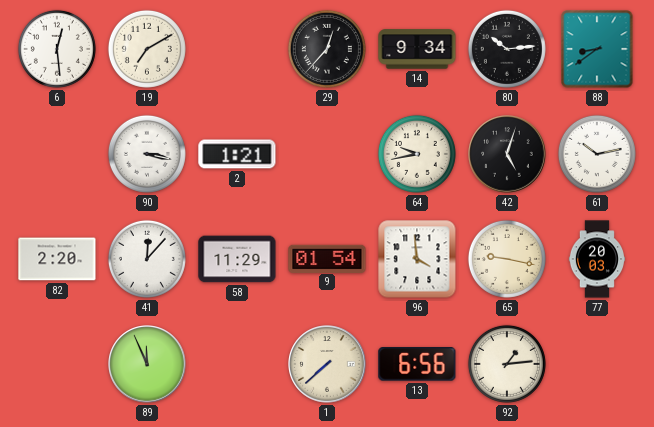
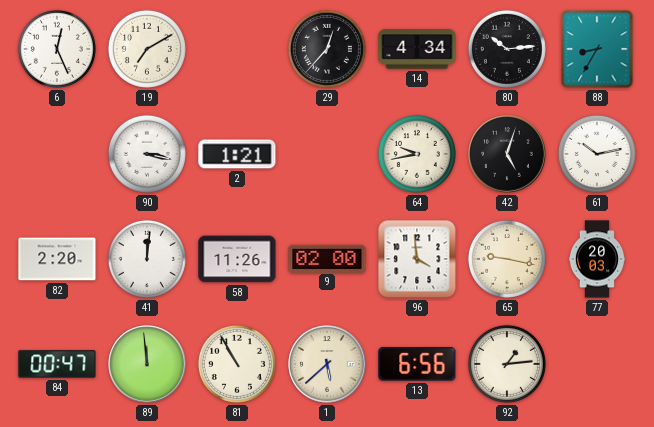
6: 12:29 -> 12:26 (57, 49)
14: 9:34 -> 4:34 (417, 49)
88: 8:39 -> 8:35 (597, 49)
41: 12:07 -> 12:01 (147, 259)
58: 11:29 -> 11:26 (237, 259)
9: 01:54 -> 02:00 (327, 258)
84: none -> 00:47 (57, 364)
89: 11:56 -> 11:59 (147, 364)
81: none -> 10:55 (237, 364)
1: 7:38 -> 5:38 (327, 364)
